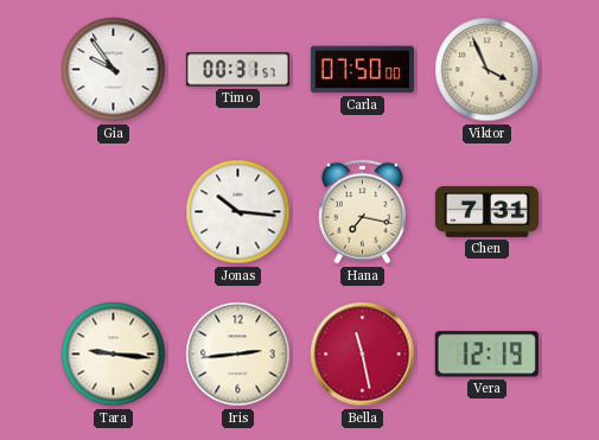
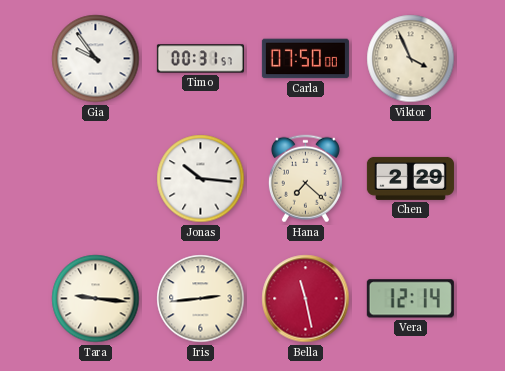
Hana: 7:17 -> 7:22 (305, 179)
Chen: 7:31 -> 2:29 (410, 178)
Vera: 12:19 -> 12:14 (410, 299)
